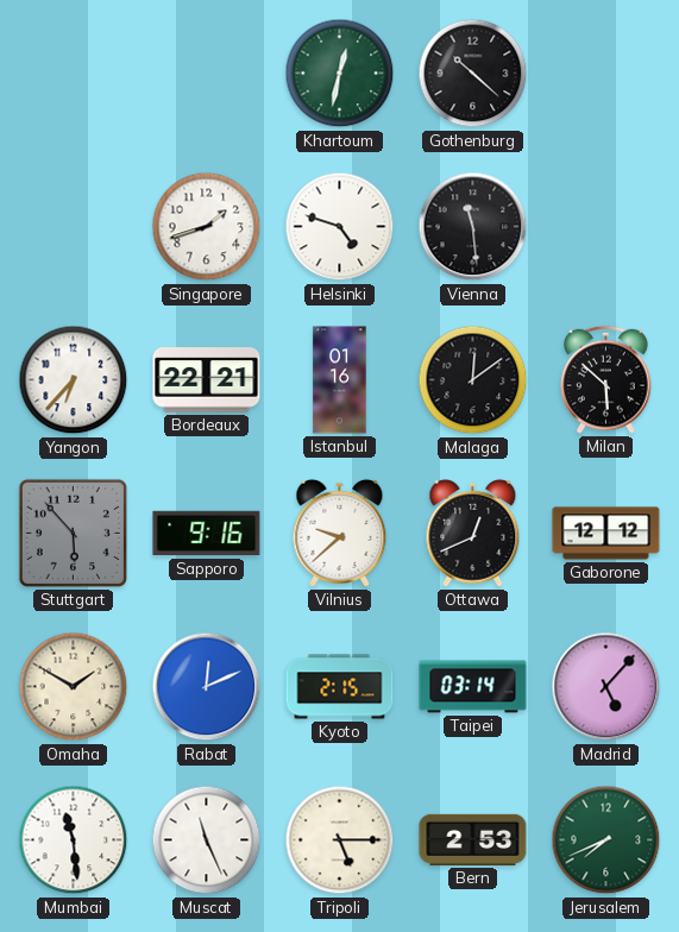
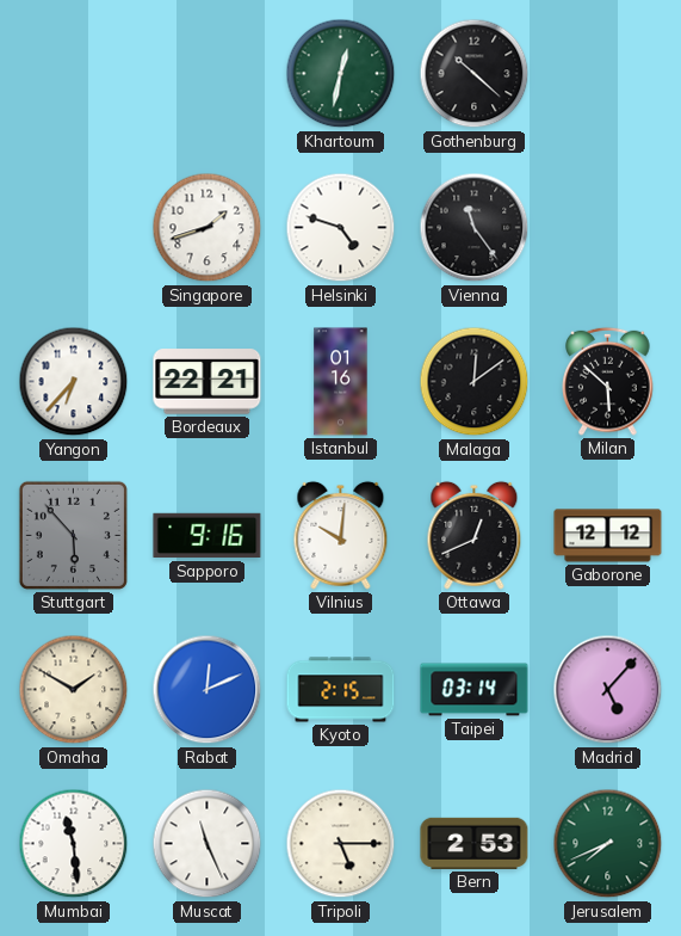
Vienna: 11:29 -> 11:24 (475, 228)
Vilnius: 9:38 -> 10:01 (341, 535)
